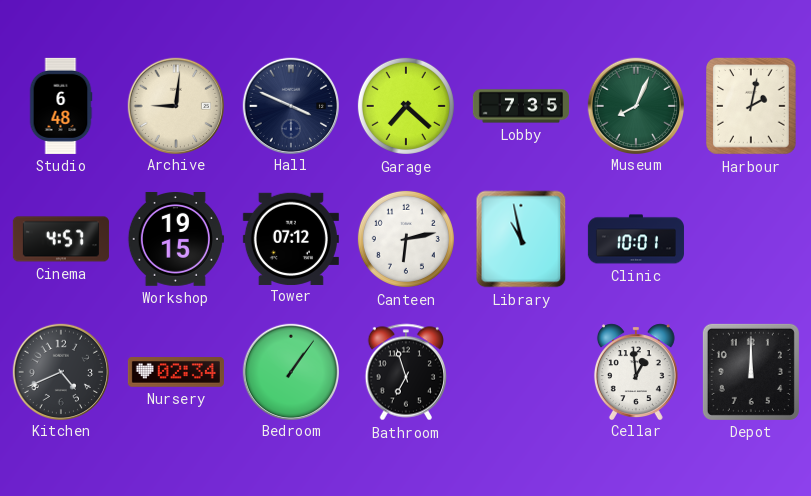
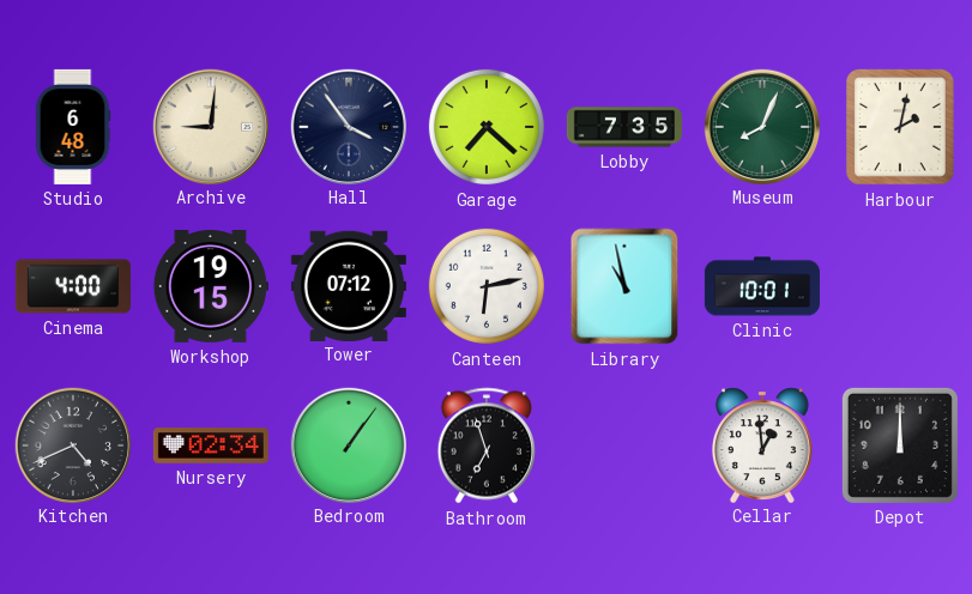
Hall: 3:49 -> 3:54 (348, 126)
Cinema: 4:57 -> 4:00 (73, 286)
